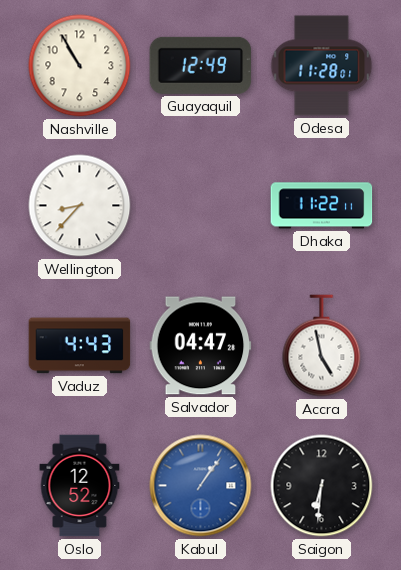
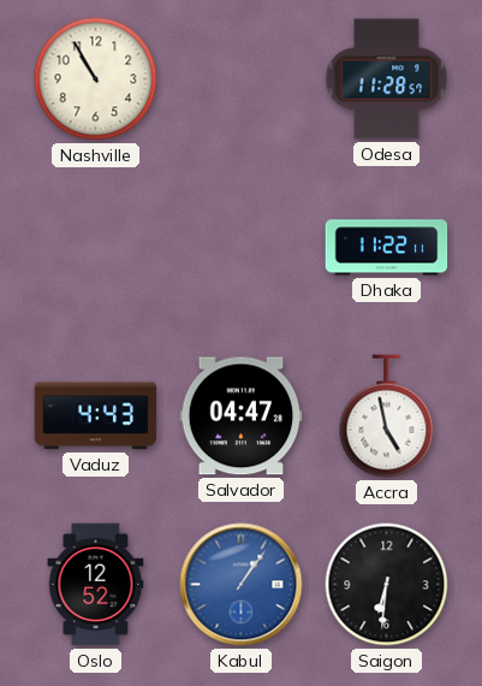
Guayaquil: 12:49 -> none (201, 65)
Odesa: 11:28:01 -> 11:28:57 (387, 79)
Wellington: 8:37 -> none (80, 206)
